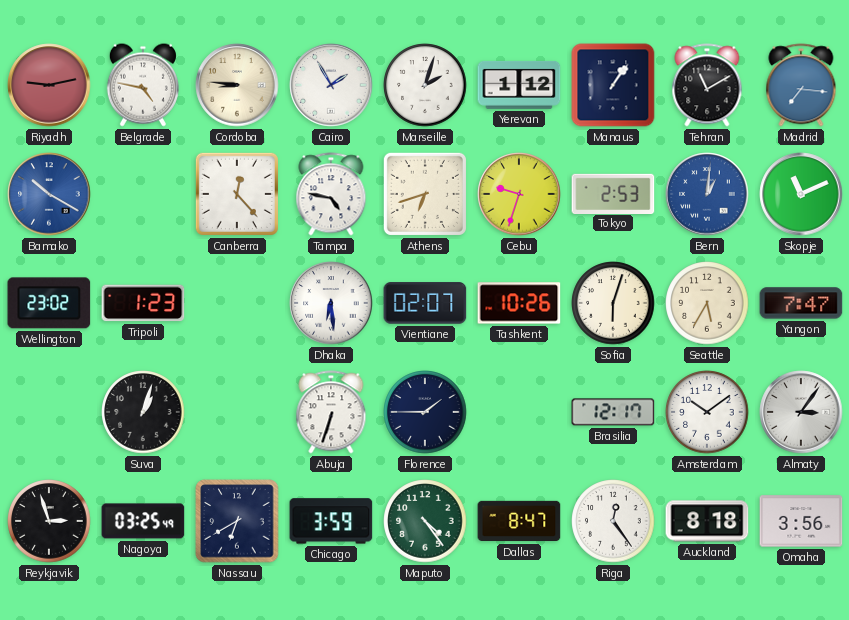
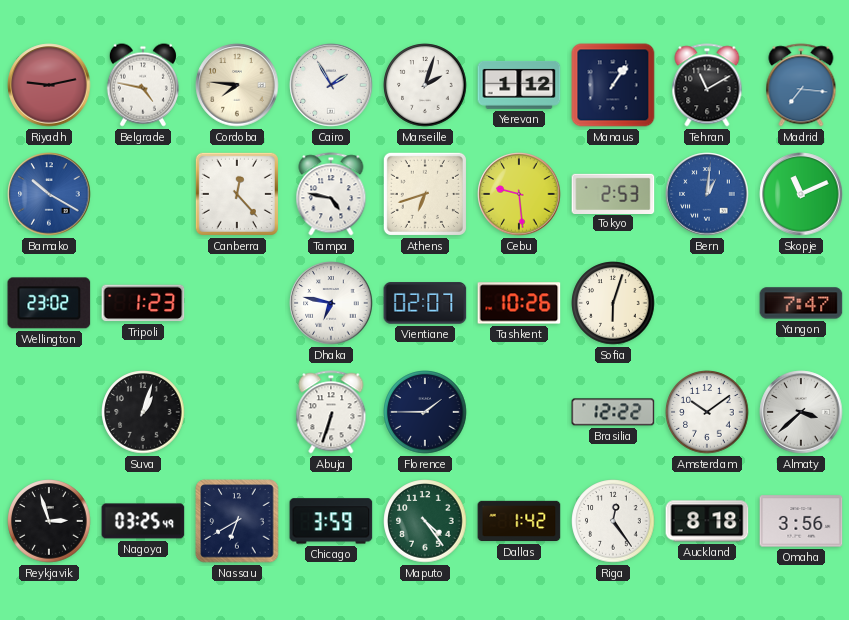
Cordoba: 8:46 -> 7:46 (237, 85)
Cebu: 9:33 -> 9:29 (519, 194)
Dhaka: 6:29 -> 6:47 (331, 303)
Seattle: 5:35 -> none (707, 303)
Brasilia: 12:17 -> 12:22 (613, 412)
Almaty: 3:06 -> 3:38 (801, 412)
Dallas: 8:47 -> 1:42 (519, 521)
